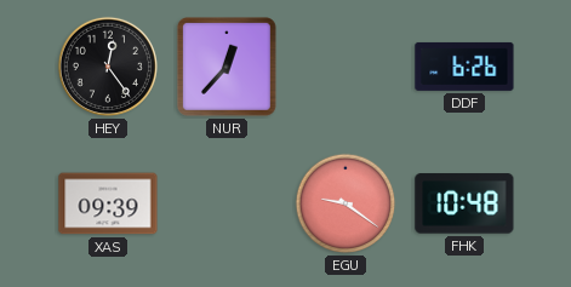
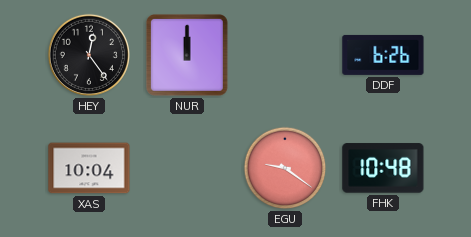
NUR: 12:37 -> 12:00 (188, 56)
XAS: 09:39 -> 10:04 (89, 168)
